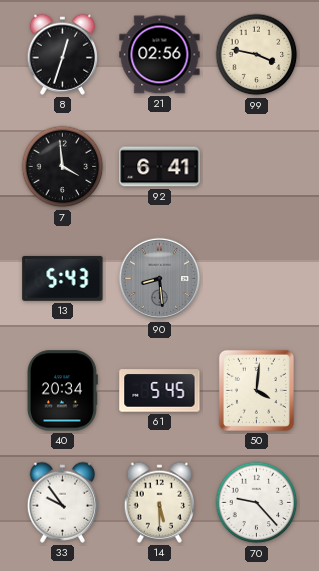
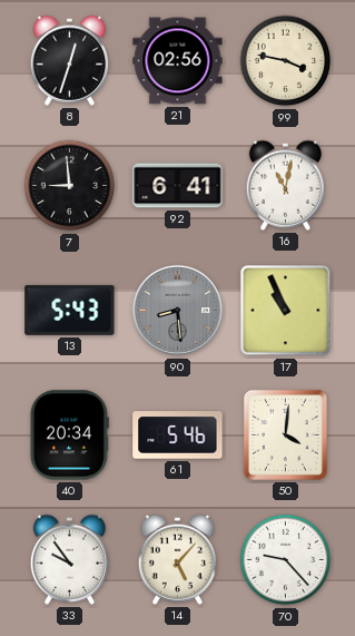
7: 3:59 -> 8:59 (70, 186)
16: none -> 11:02 (285, 185)
17: none -> 10:56 (286, 311)
61: 5:45 -> 5:46 (178, 436)
14: 5:30 -> 5:07 (177, 559)
